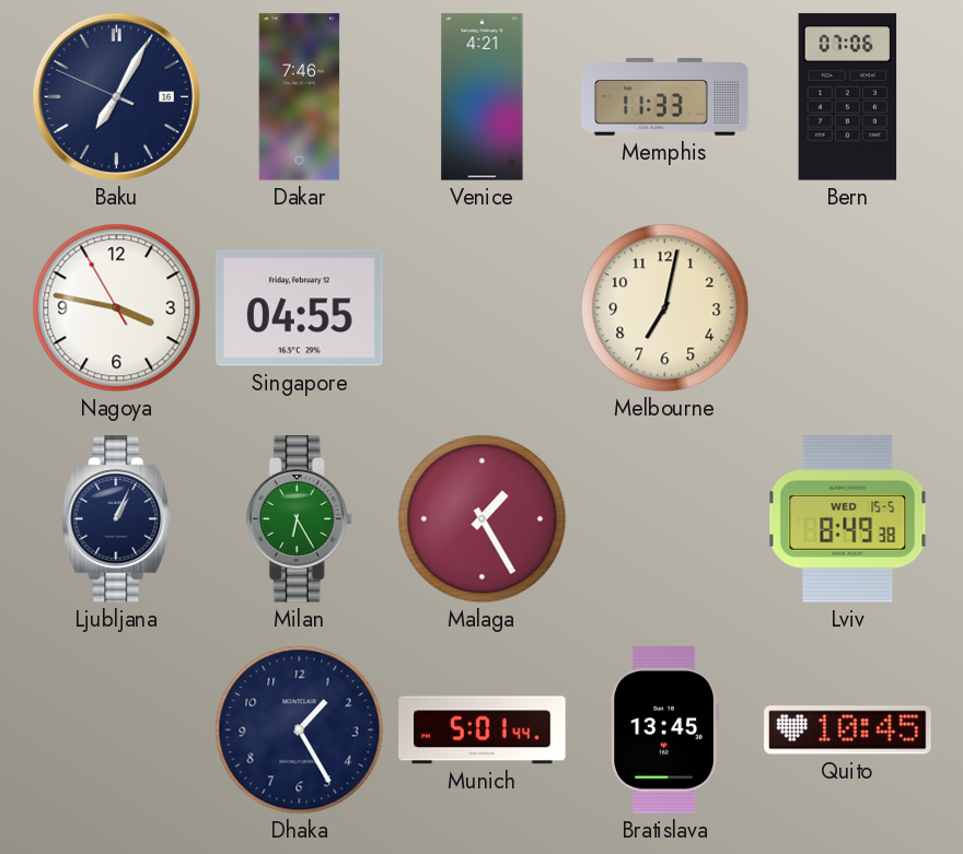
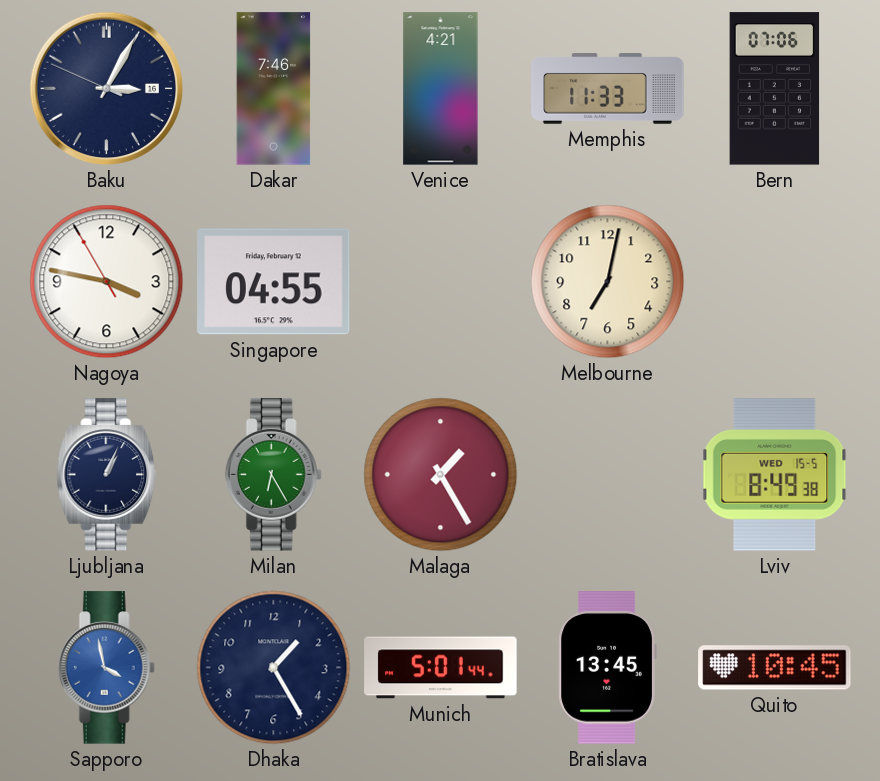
Baku: 7:04 -> 3:04 (107, 89)
Sapporo: none -> 3:58 (106, 668)
